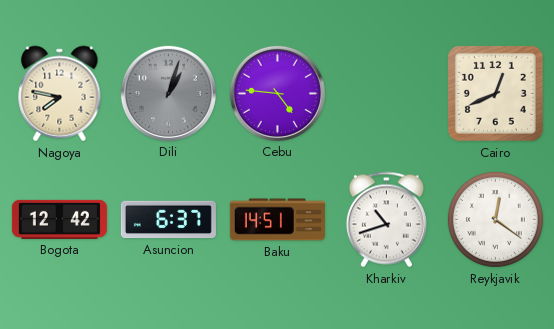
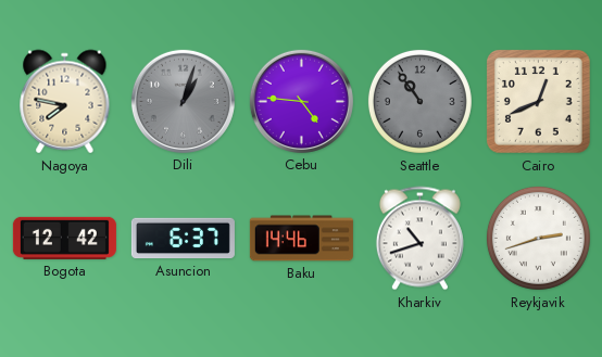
Seattle: none -> 10:54 (419, 101)
Baku: 14:51 -> 14:46 (301, 239)
Reykjavik: 12:21 -> 2:42 (538, 238)
